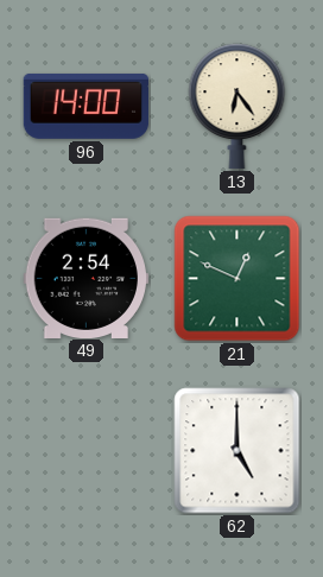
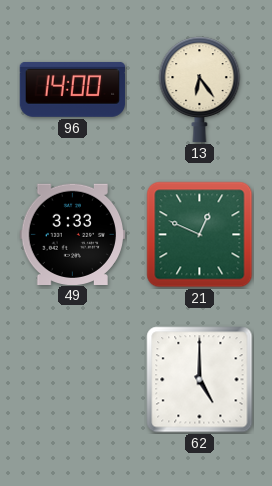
49: 2:54 -> 3:33 (72, 234)
